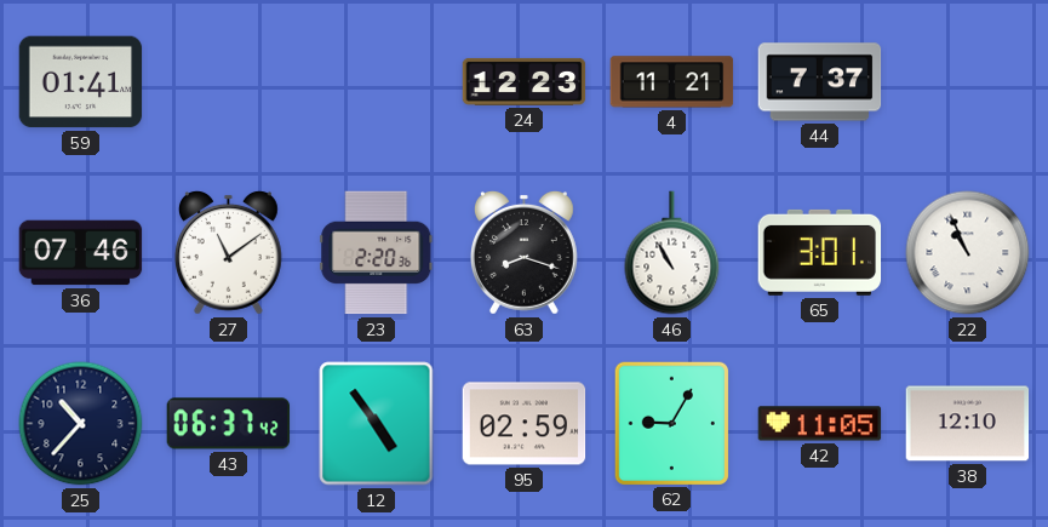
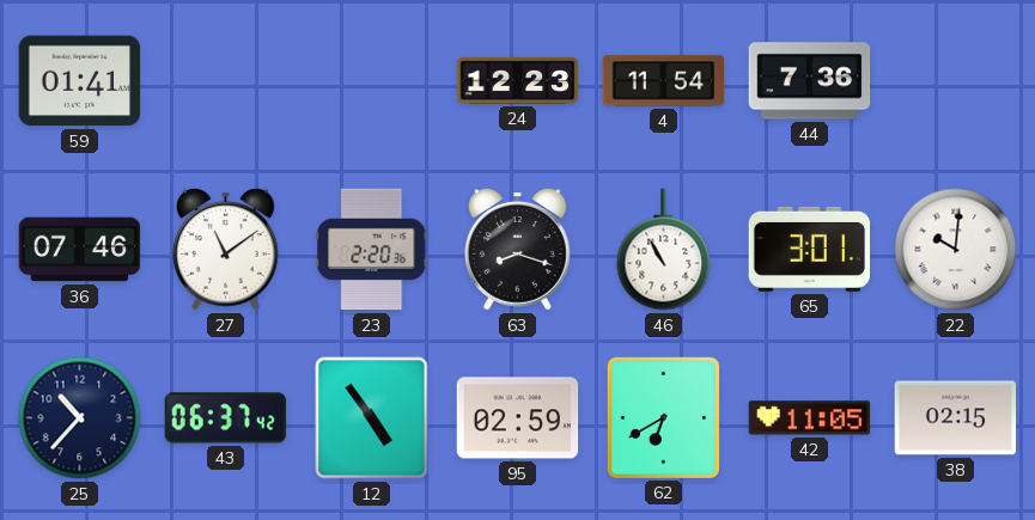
4: 11:21 -> 11:54 (664, 81)
44: 7:37 -> 7:36 (810, 81)
22: 10:56 -> 10:01 (956, 250)
62: 9:05 -> 6:40 (663, 417)
38: 12:10 -> 02:15 (956, 418)
